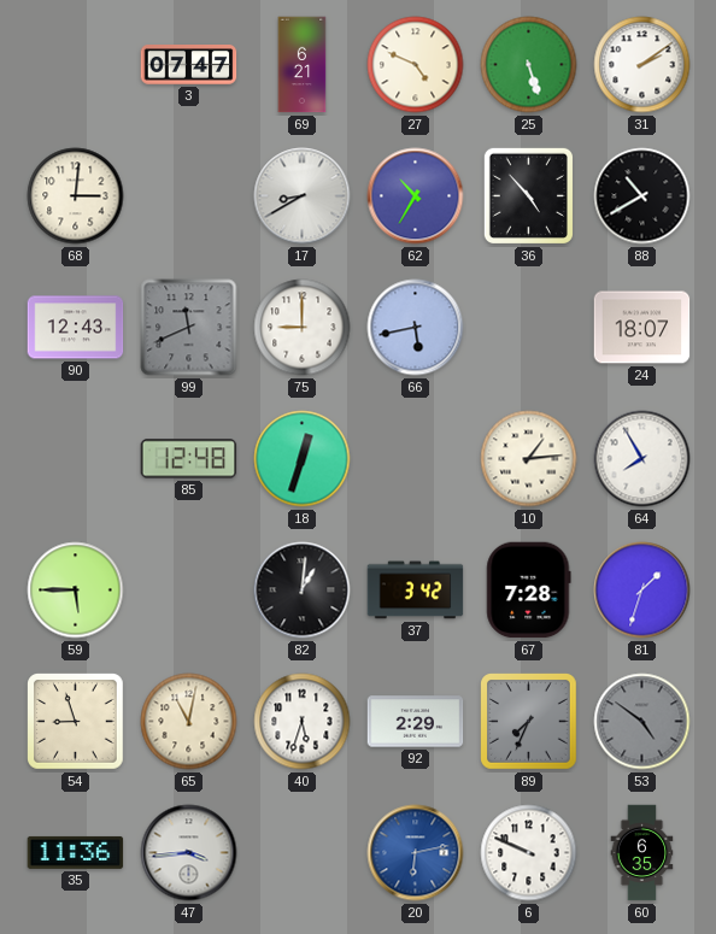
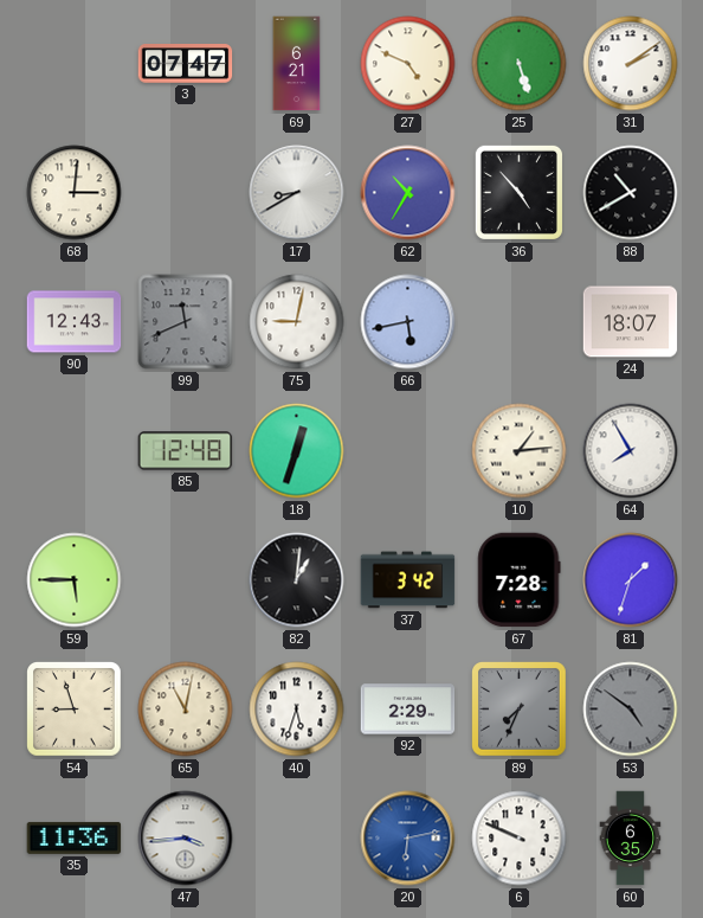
75: 9:00 -> 9:02 (297, 322)
